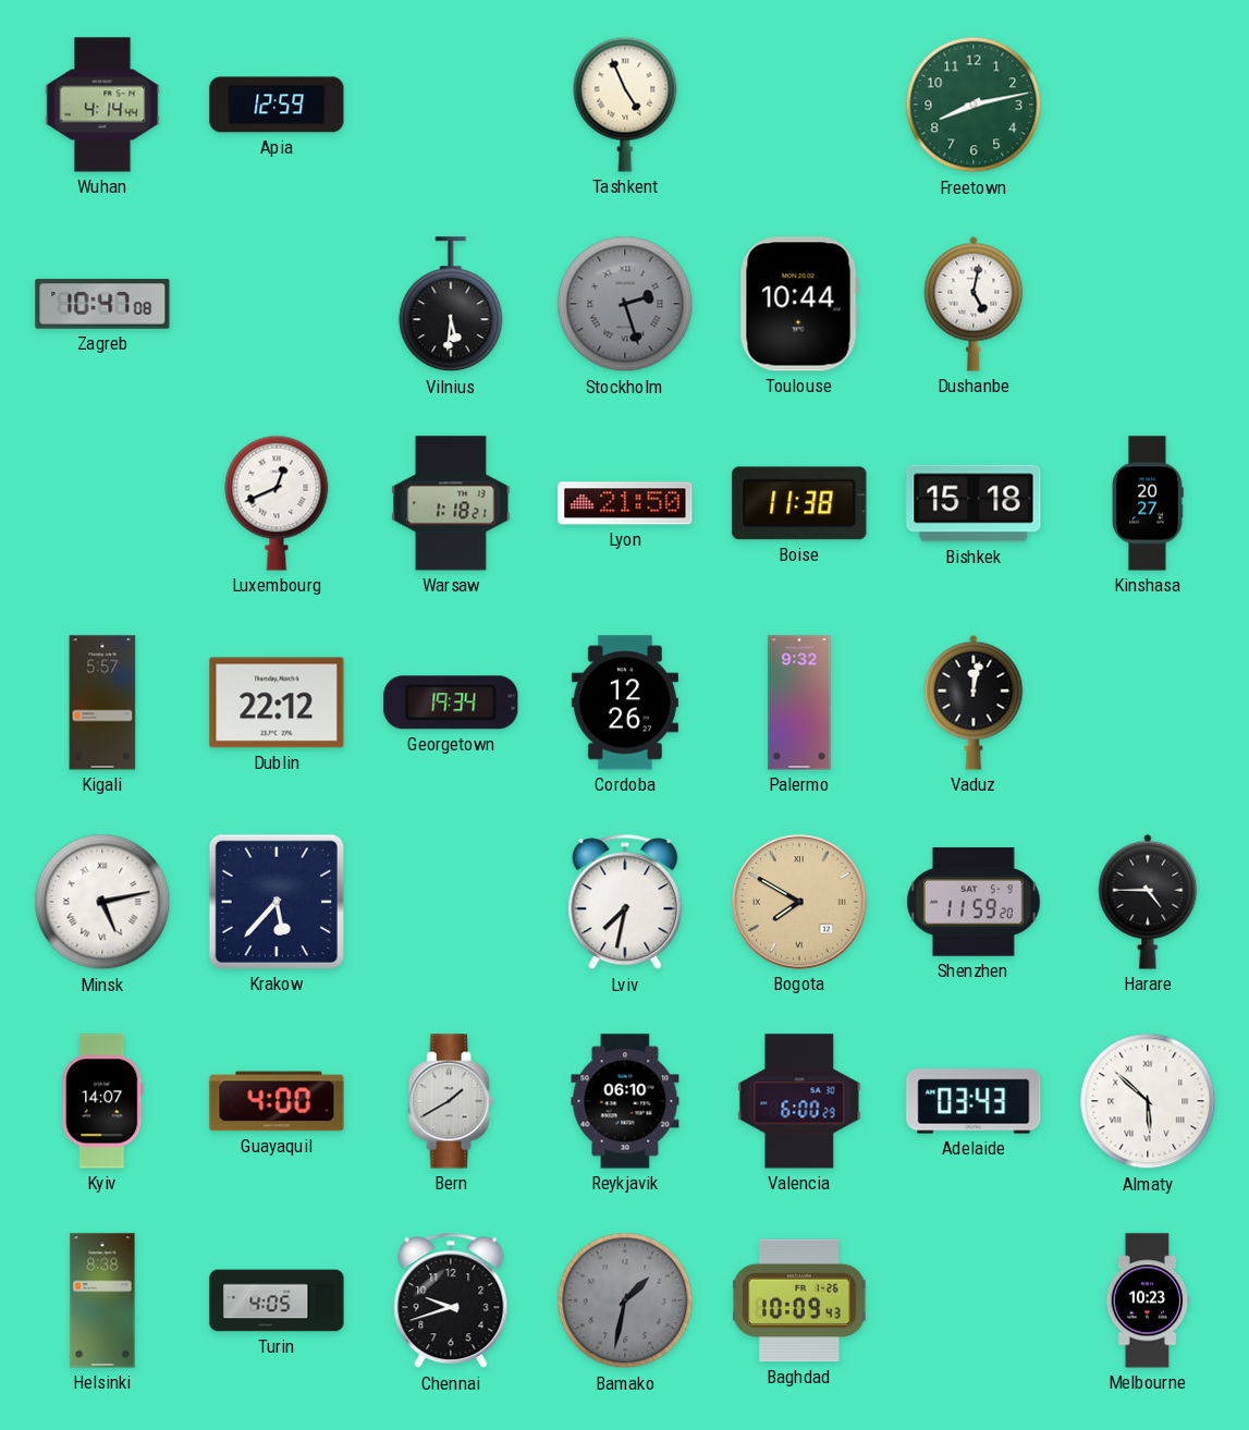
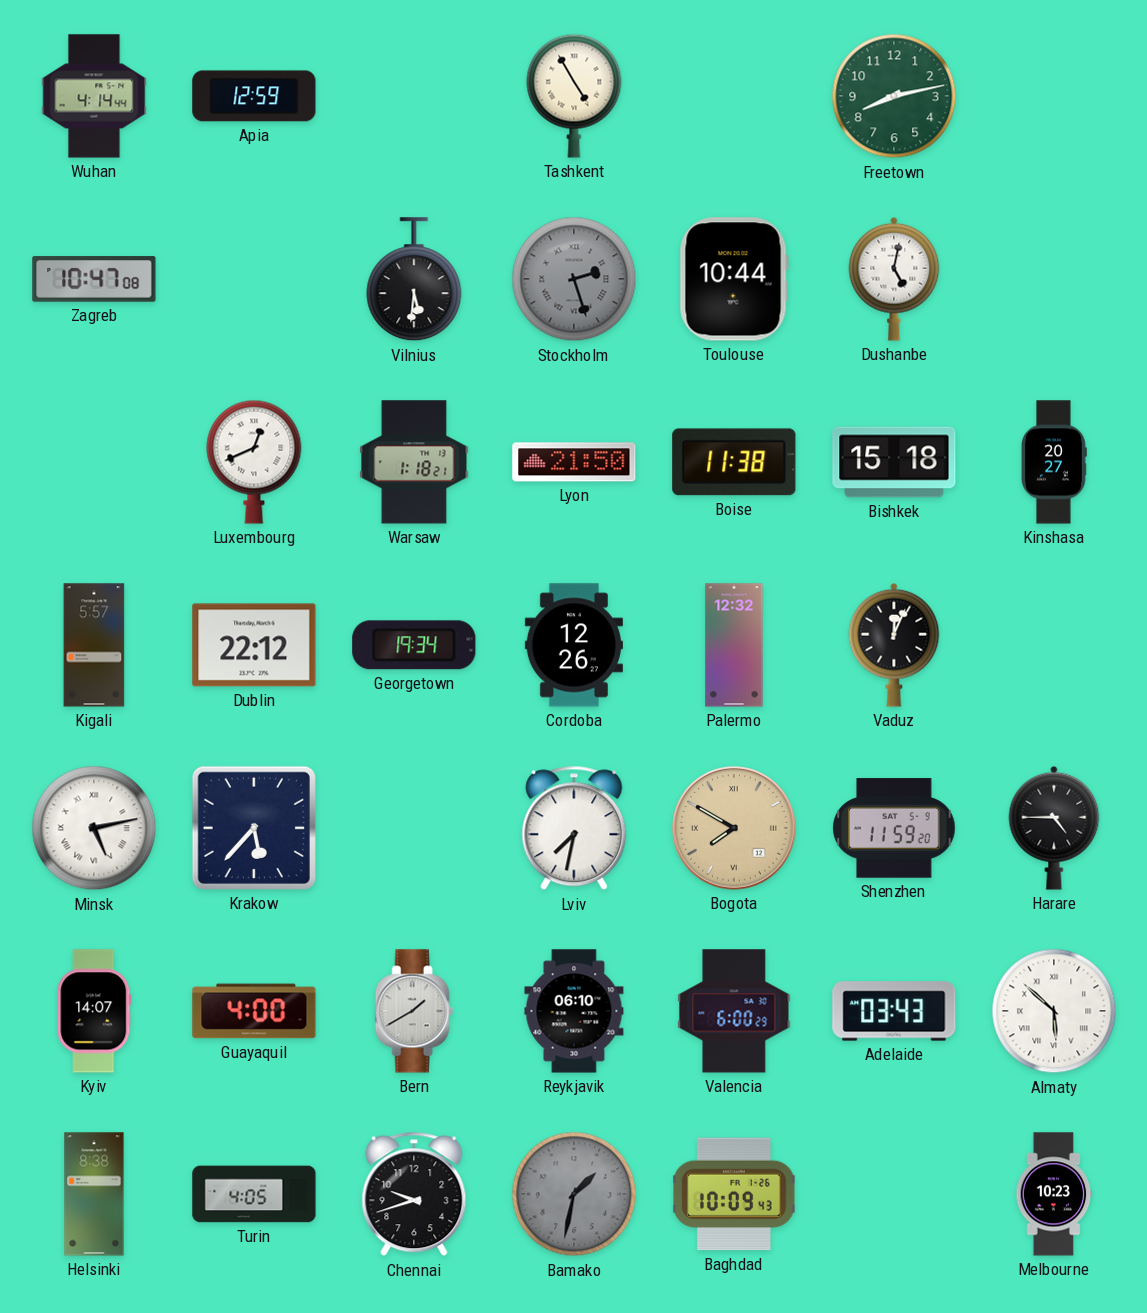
Tashkent: 4:56 -> 4:55 (574, 96)
Palermo: 9:32 -> 12:32 (734, 645)
Vaduz: 12:02 -> 12:04 (894, 645)
